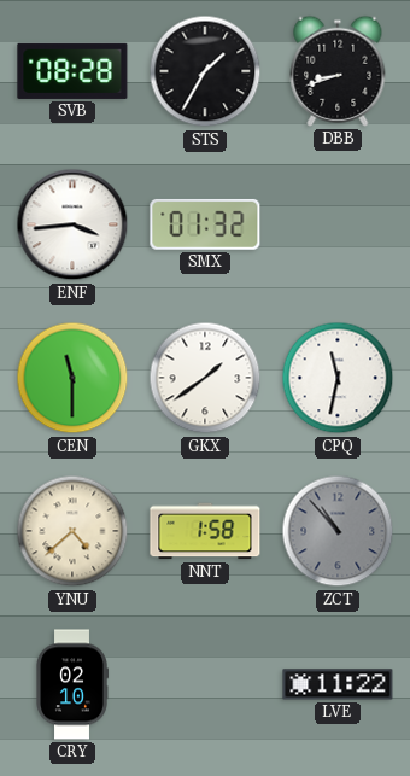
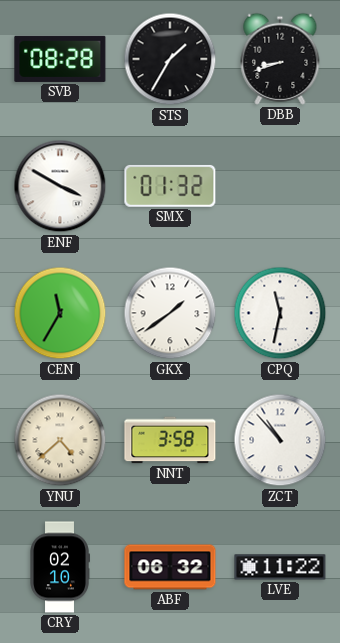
ENF: 3:44 -> 3:50 (60, 186)
CEN: 11:30 -> 11:35 (60, 313)
NNT: 1:58 -> 3:58 (170, 440)
ZCT dial: grey -> white (280, 440)
ABF: none -> 06:32 (170, 567)
